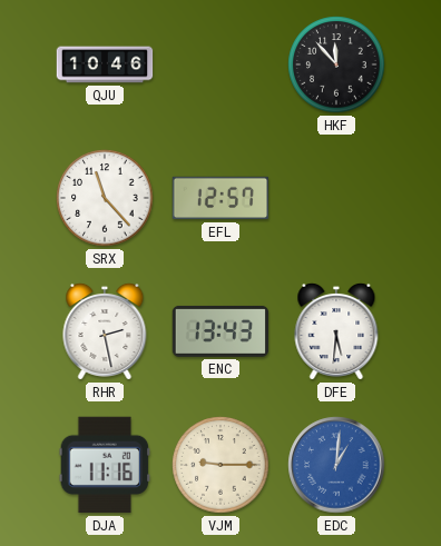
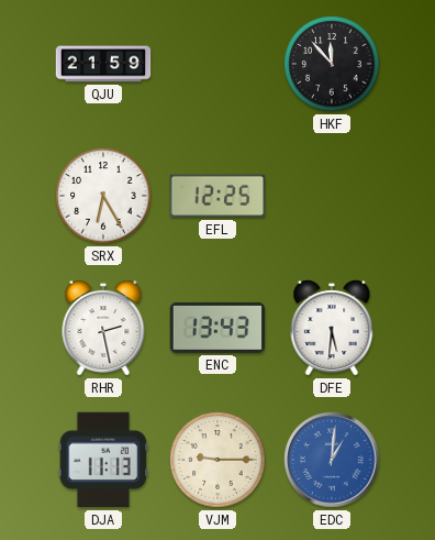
QJU: 10:46 -> 21:59 (103, 64)
SRX: 11:23 -> 6:25 (103, 196)
EFL: 12:57 -> 12:25 (217, 196)
DJA: 11:16 -> 11:13 (103, 460)
